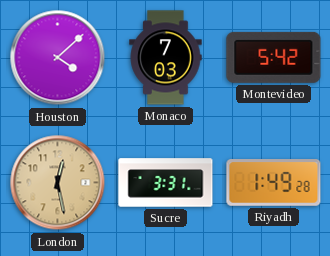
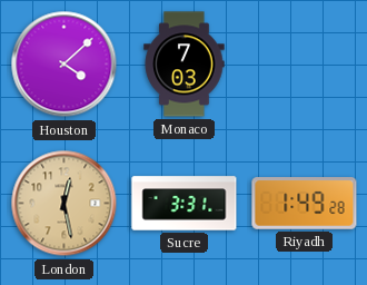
Montevideo: 5:42 -> none (274, 57)
